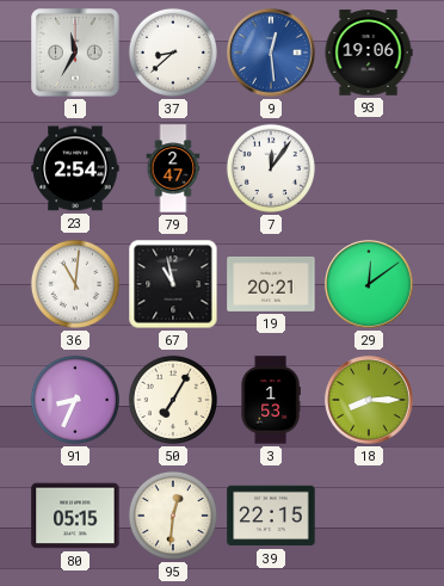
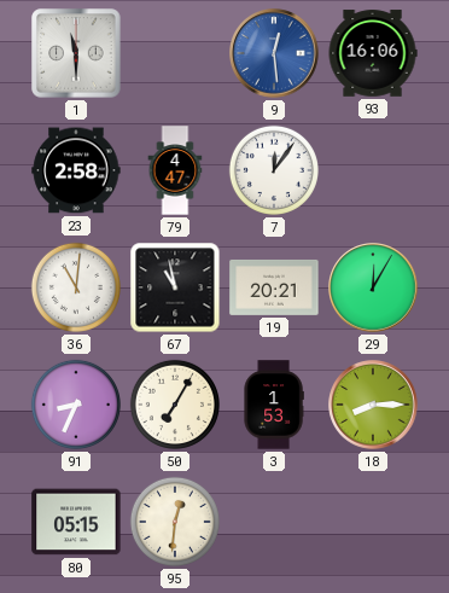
1: 11:35 -> 11:30 (76, 53)
37: 8:38 -> none (173, 53)
93: 19:06 -> 16:06 (373, 53)
23: 2:54 -> 2:58 (76, 170)
79: 2:47 -> 4:47 (175, 170)
29: 12:09 -> 12:05 (373, 287)
39: 22:15 -> none (271, 516)
